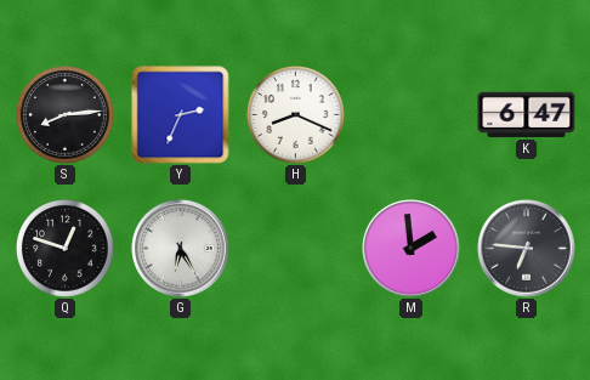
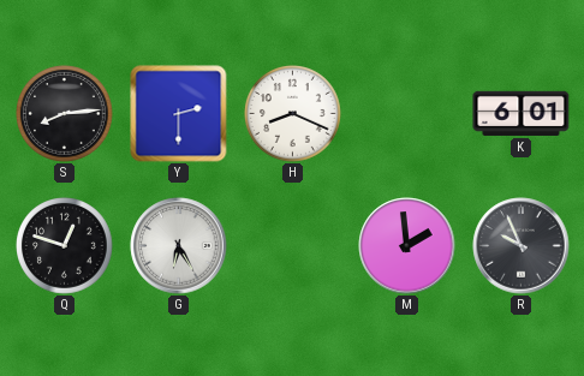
Y: 2:34 -> 2:30 (179, 114)
K: 6:47 -> 6:01 (522, 113)
R: 6:46 -> 9:56 (522, 246)
